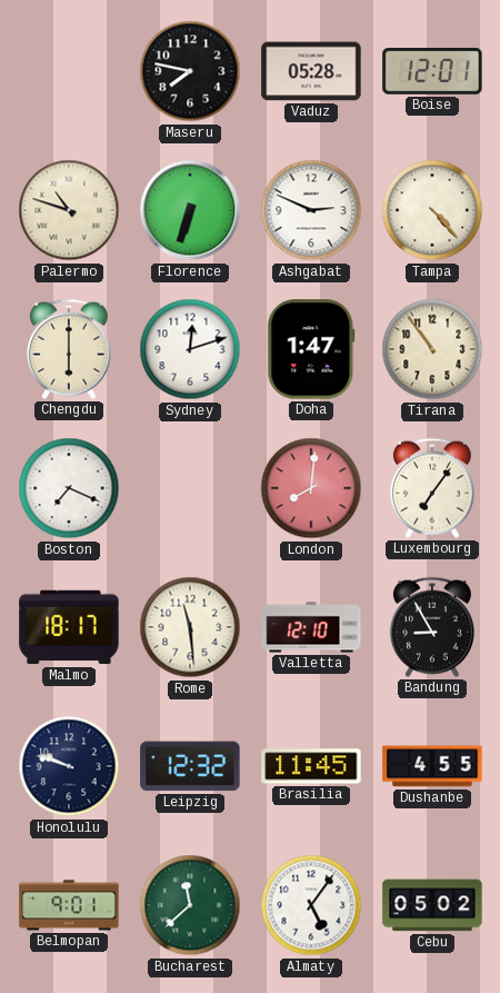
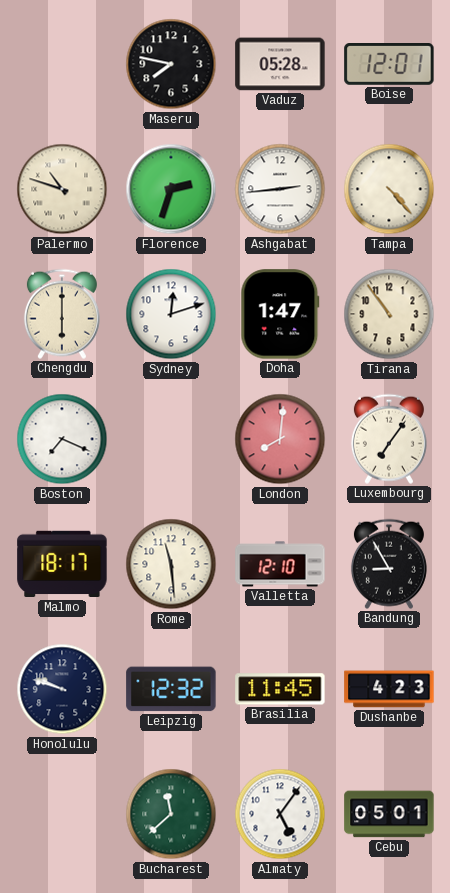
Florence: 6:33 -> 2:33 (171, 189)
Ashgabat: 2:49 -> 2:44 (280, 189)
Dushanbe: 4:55 -> 4:23 (389, 689)
Belmopan: 9:01 -> none (69, 905)
Cebu: 05:02 -> 05:01 (389, 814)
